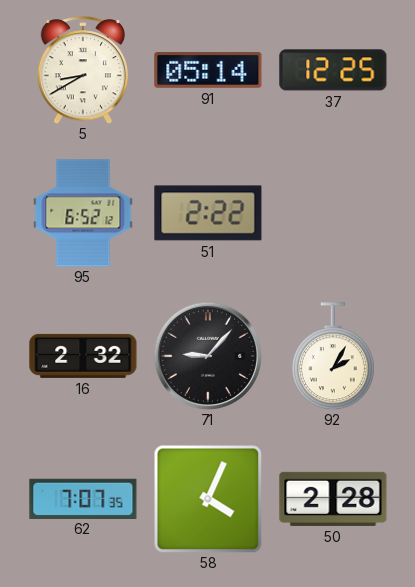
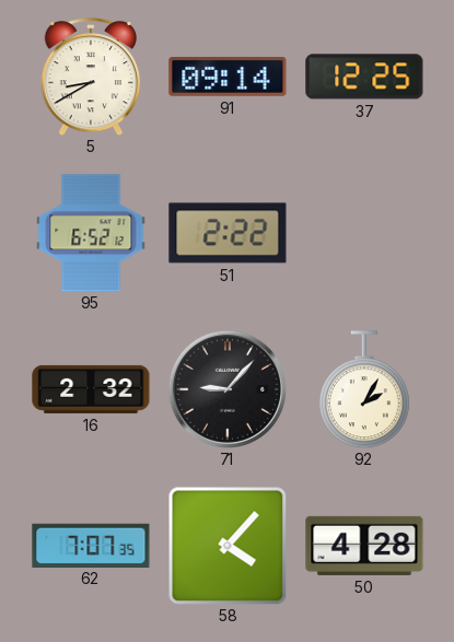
91: 05:14 -> 09:14 (228, 78)
58: 4:04 -> 4:07 (228, 546)
50: 2:28 -> 4:28 (364, 546)
